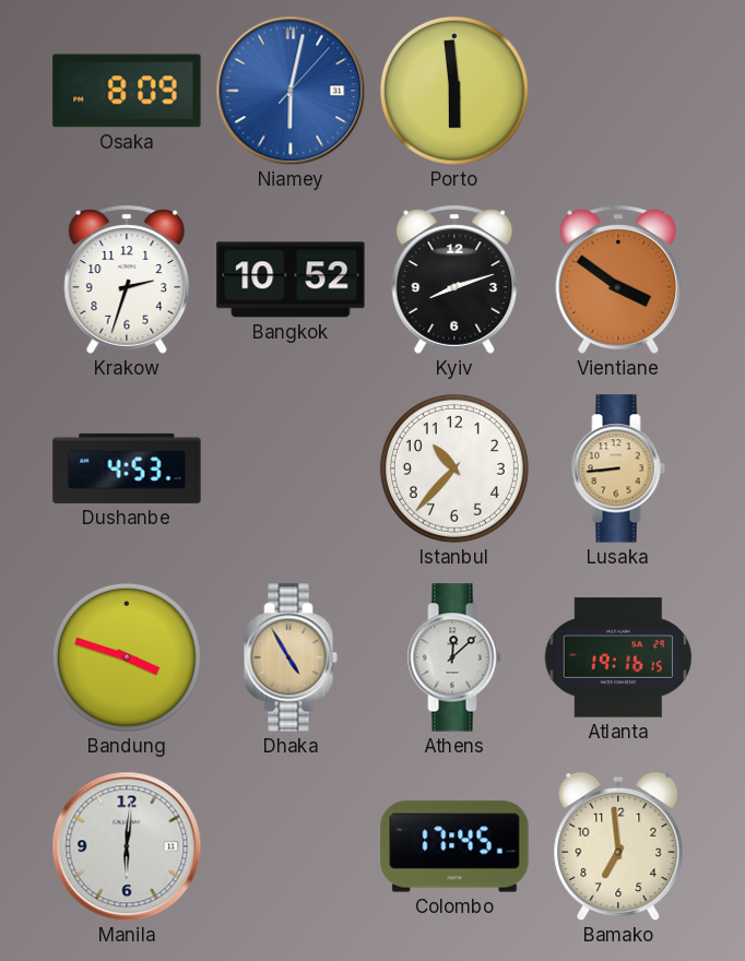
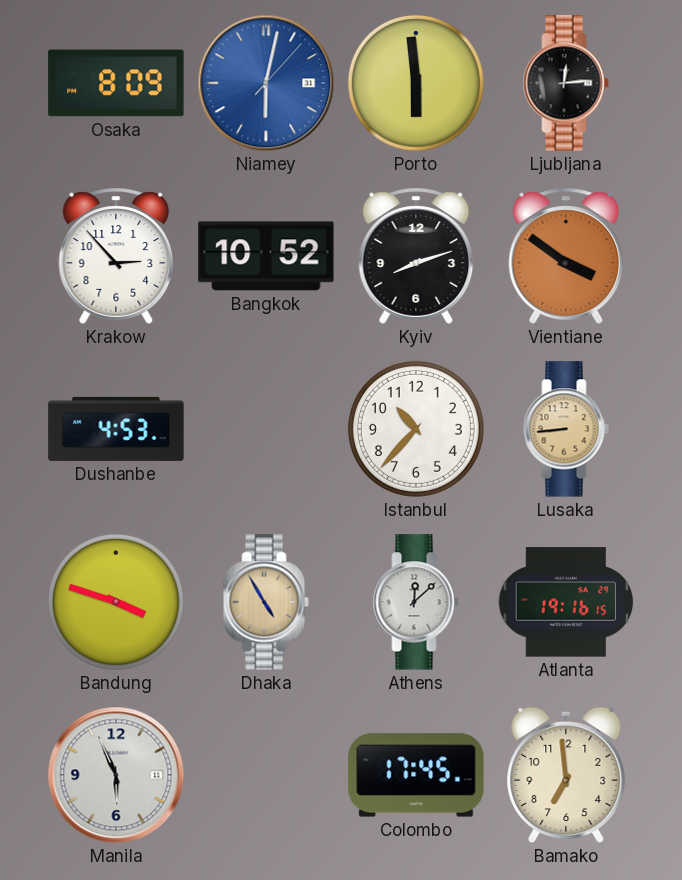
Ljubljana: none -> 12:14 (566, 83)
Krakow: 2:33 -> 2:53 (116, 256)
Manila: 6:01 -> 5:56 (116, 775)
